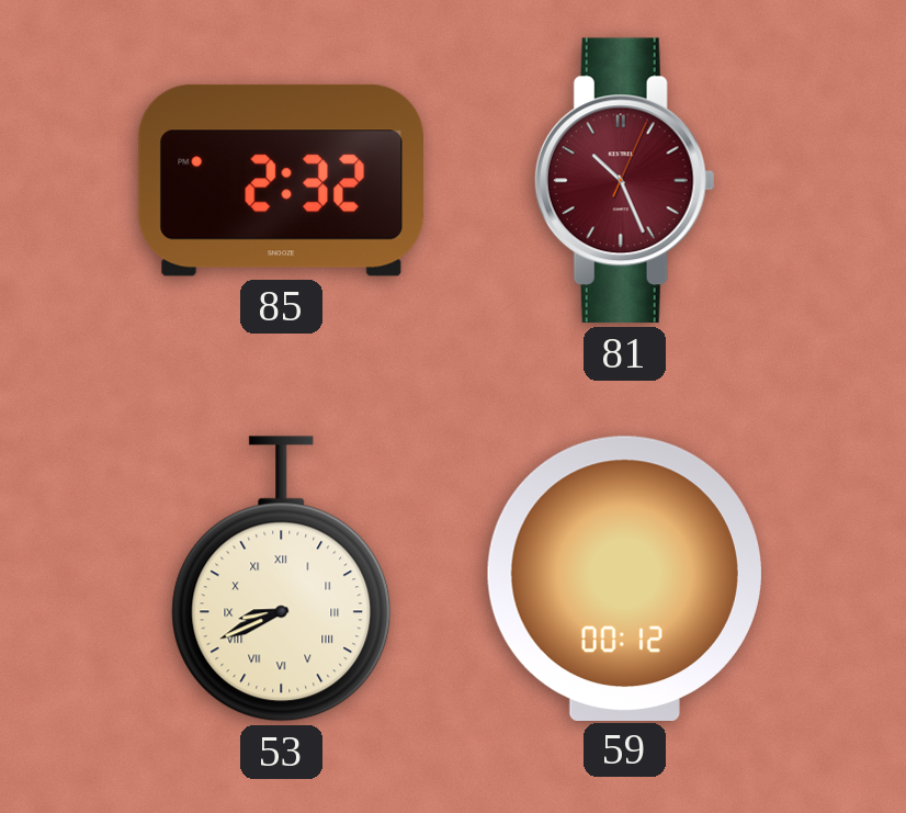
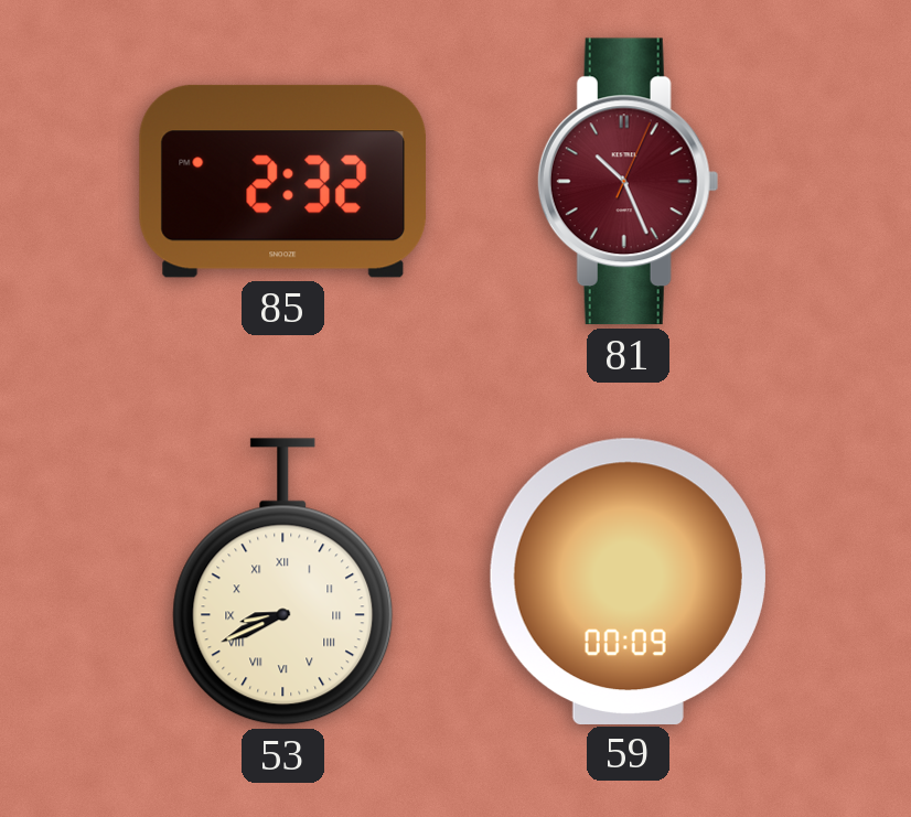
59: 00:12 -> 00:09 (628, 581)
